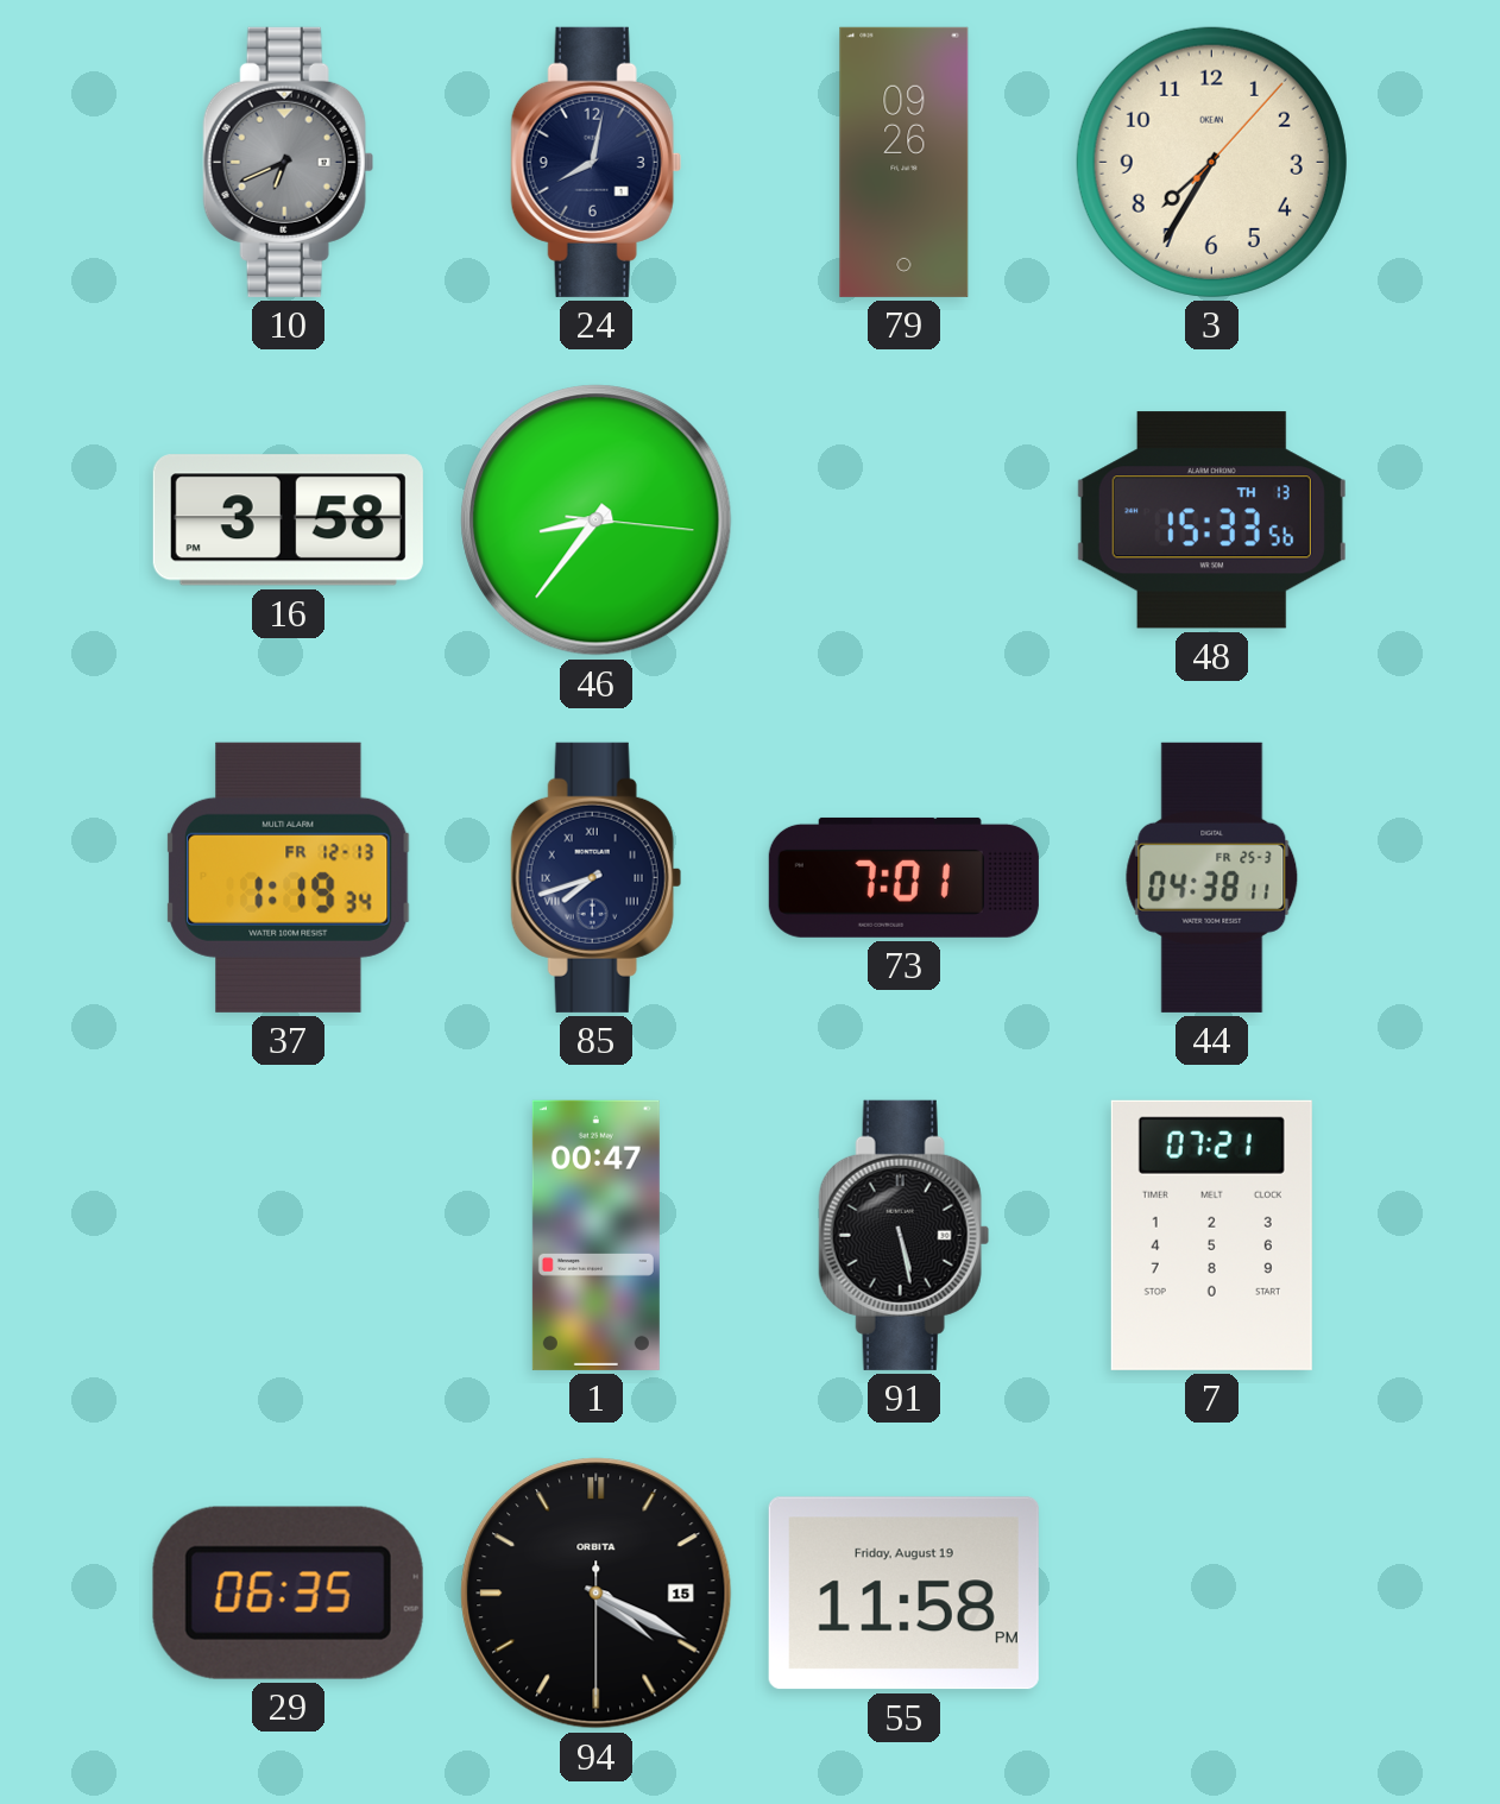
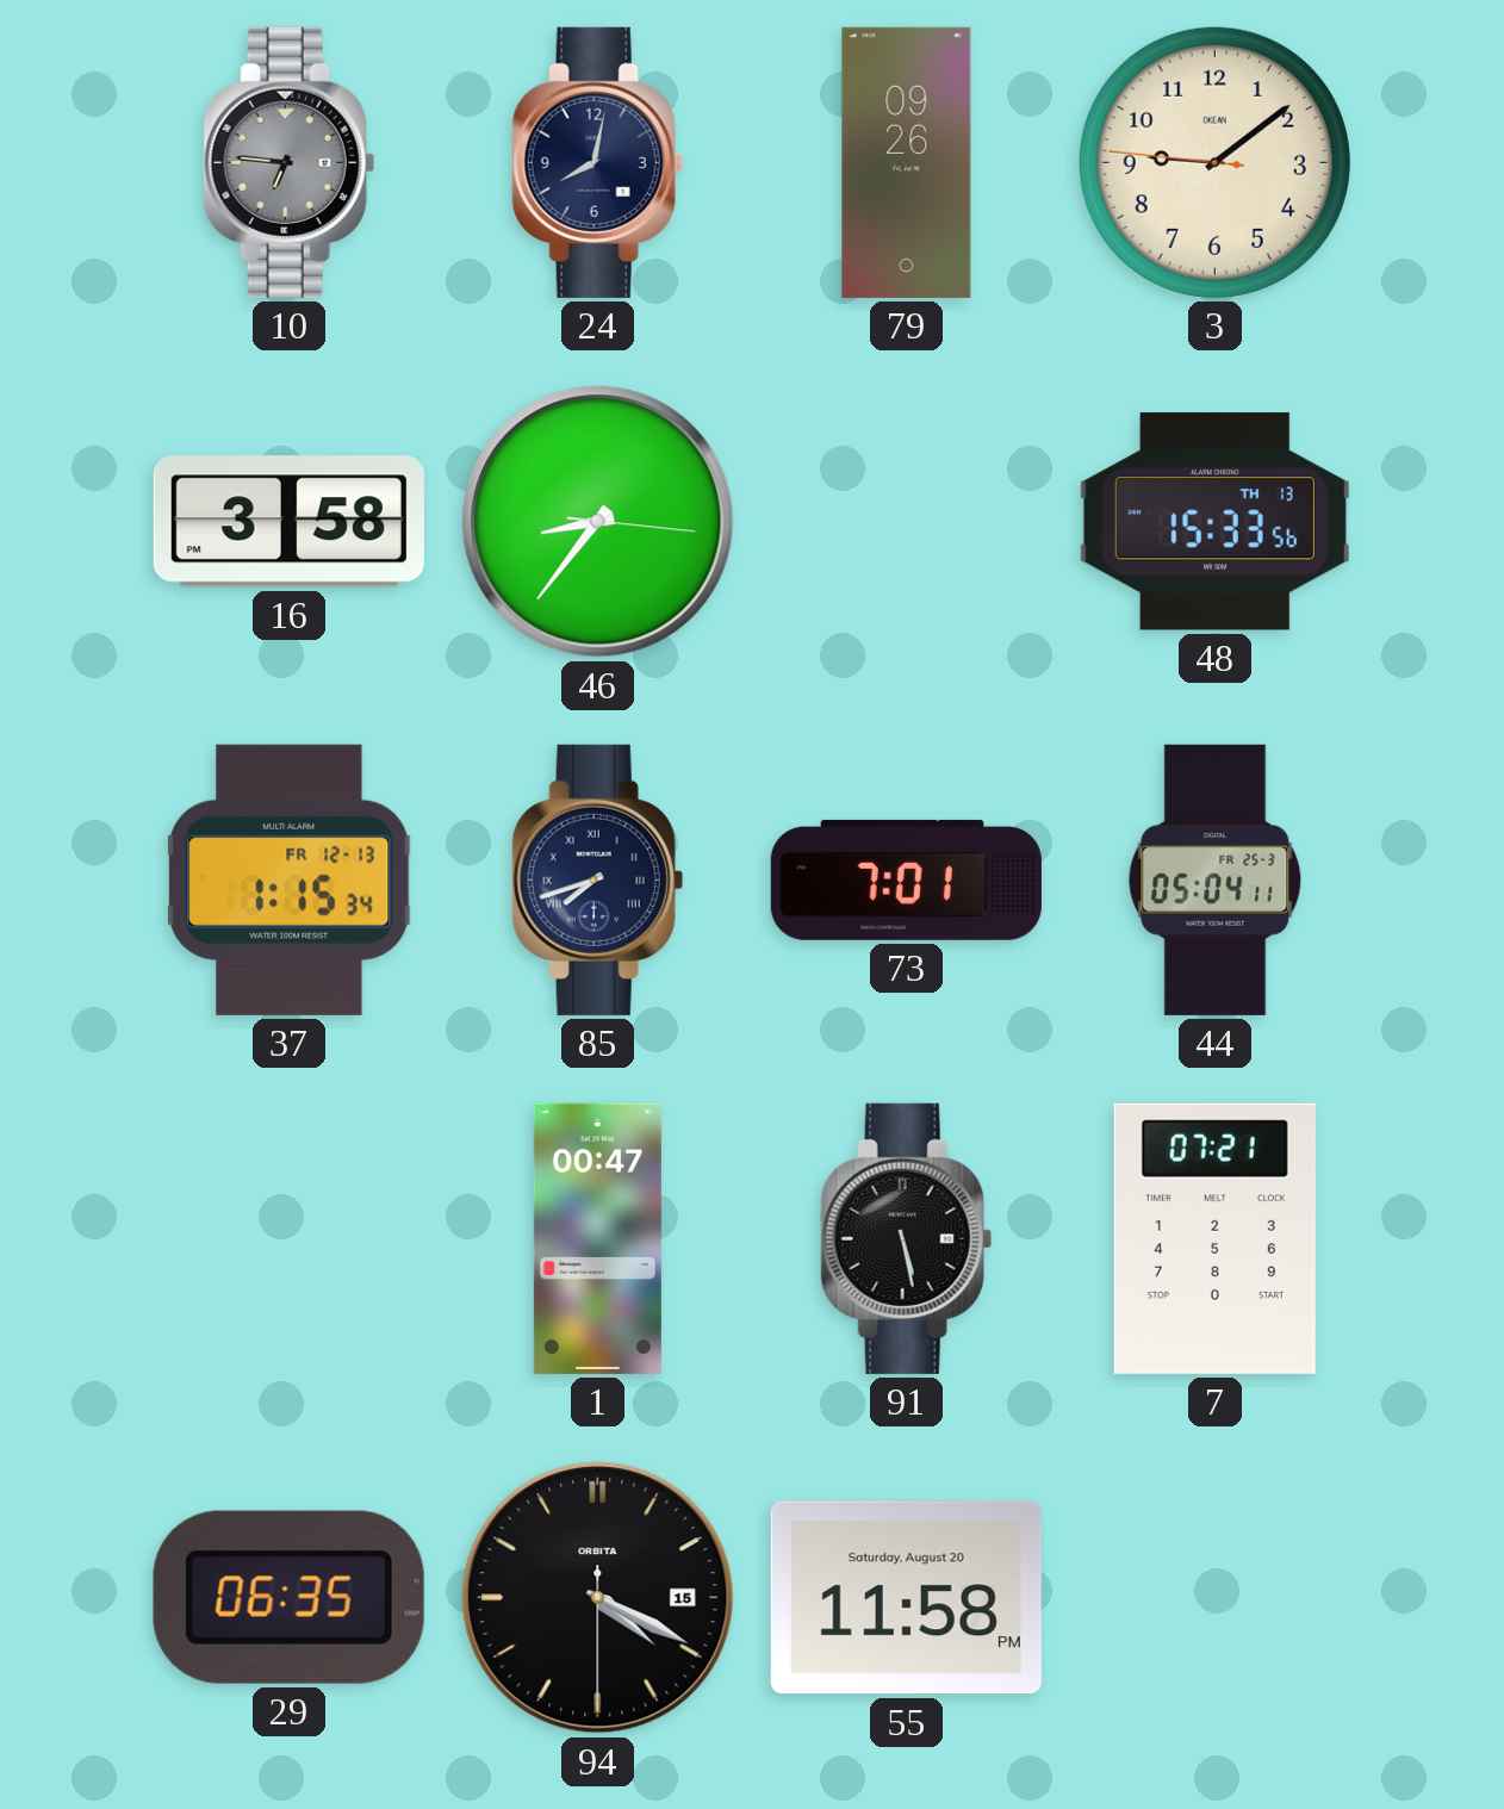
10: 6:41 -> 6:46 (288, 162)
3: 7:35 -> 9:08 (1214, 162)
37: 1:19 -> 1:15 (290, 879)
44: 04:38 -> 05:04 (1216, 879)
55 date: Friday, August 19 -> Saturday, August 20 (906, 1598)
